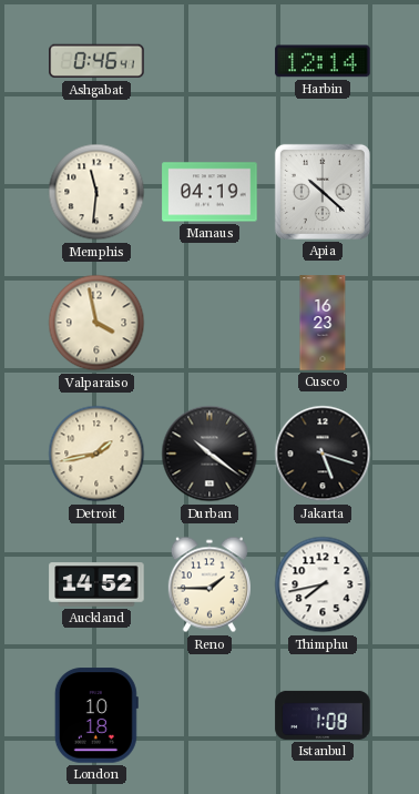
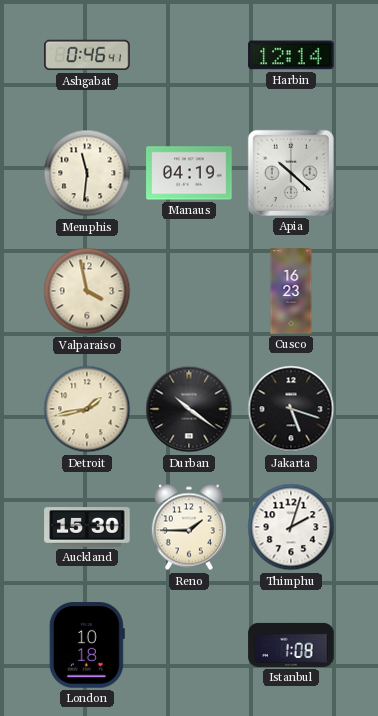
Auckland: 14:52 -> 15:30 (87, 527)
Thimphu: 7:43 -> 2:03 (291, 527)
